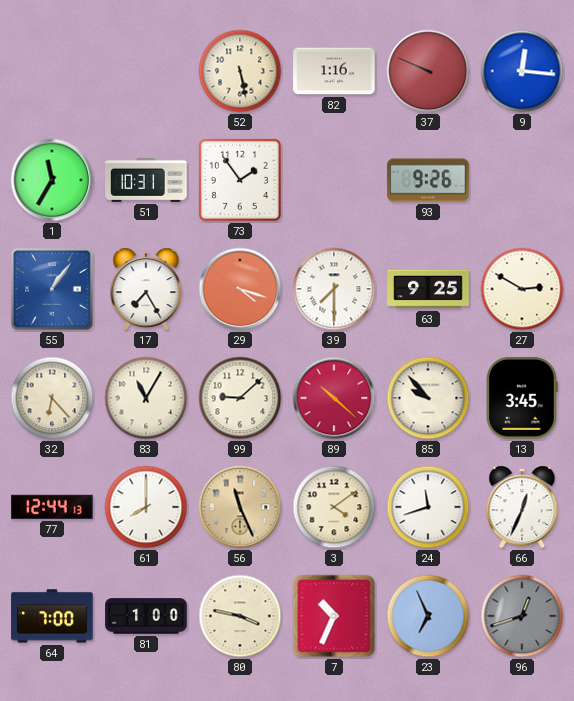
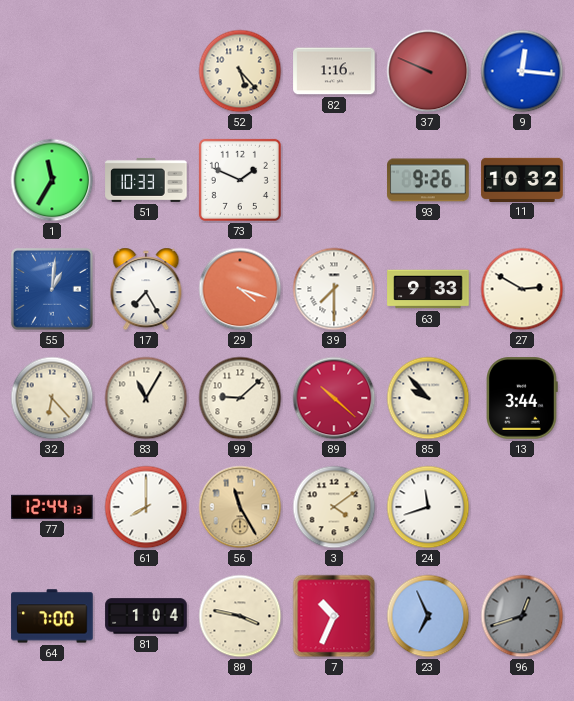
52: 5:28 -> 5:23 (240, 71)
51: 10:31 -> 10:33 (146, 180)
73: 1:54 -> 1:49 (240, 180)
11: none -> 10:32 (522, 179)
55: 1:06 -> 1:01 (52, 289)
63: 9:25 -> 9:33 (428, 289)
13: 3:45 -> 3:44 (522, 398)
56: 11:26 -> 11:25 (240, 507)
66: 12:34 -> none (522, 507)
81: 1:00 -> 1:04 (146, 616)
